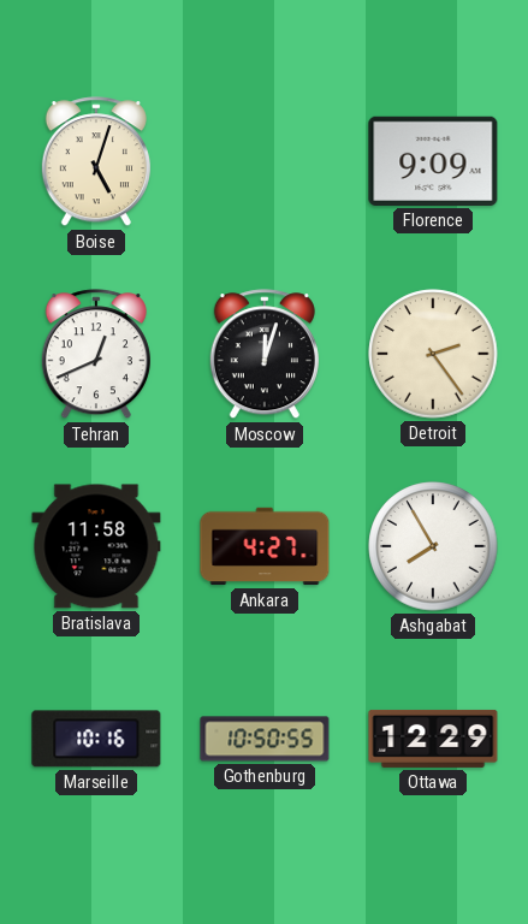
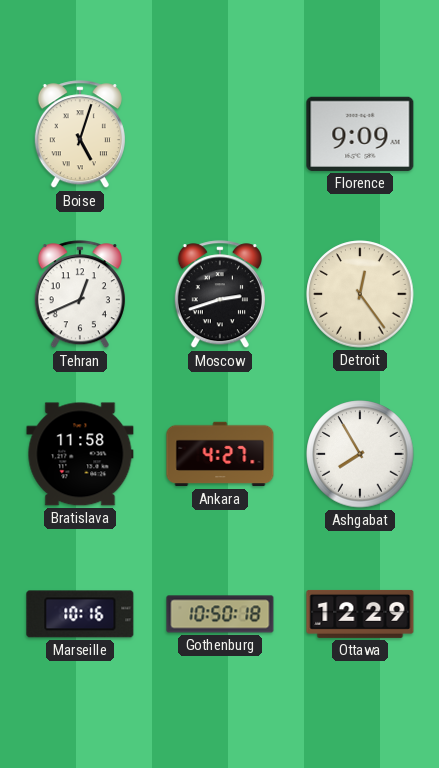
Moscow: 12:03 -> 2:42 (220, 295)
Detroit: 2:24 -> 12:24 (360, 294)
Gothenburg: 10:50:55 -> 10:50:18 (220, 614)
